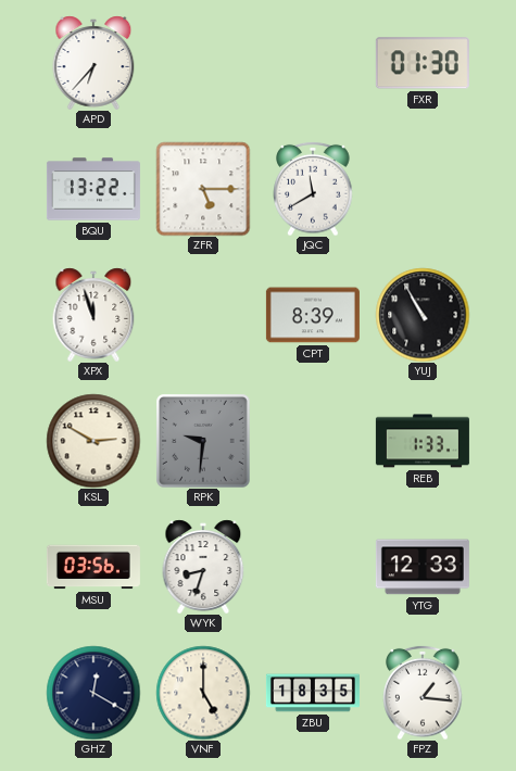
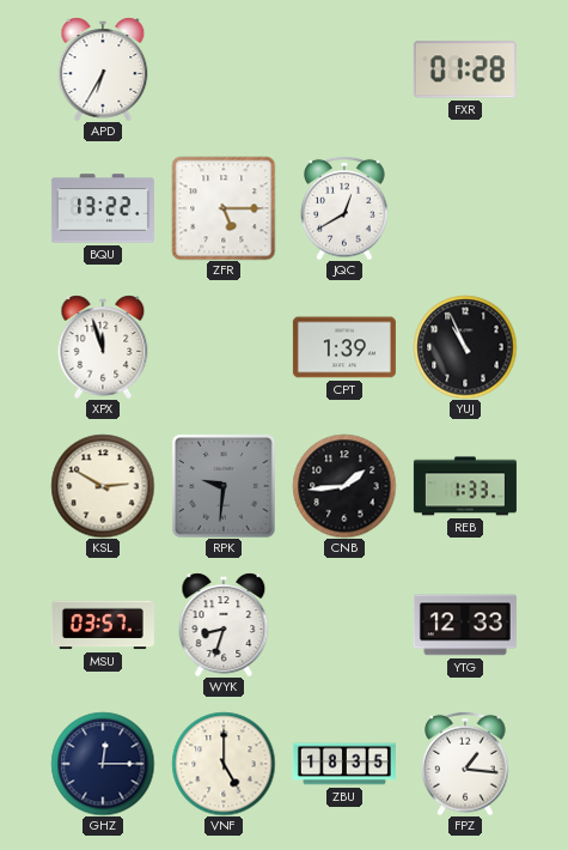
APD: 6:37 -> 6:35 (103, 69)
FXR: 01:30 -> 01:28 (465, 69)
JQC: 11:40 -> 12:40 (344, 208)
CPT: 8:39 -> 1:39 (344, 347)
YUJ: 10:55 -> 10:56 (465, 347)
CNB: none -> 1:44 (344, 486)
MSU: 03:56 -> 03:57 (103, 625)
GHZ: 12:20 -> 12:15 (103, 764)
